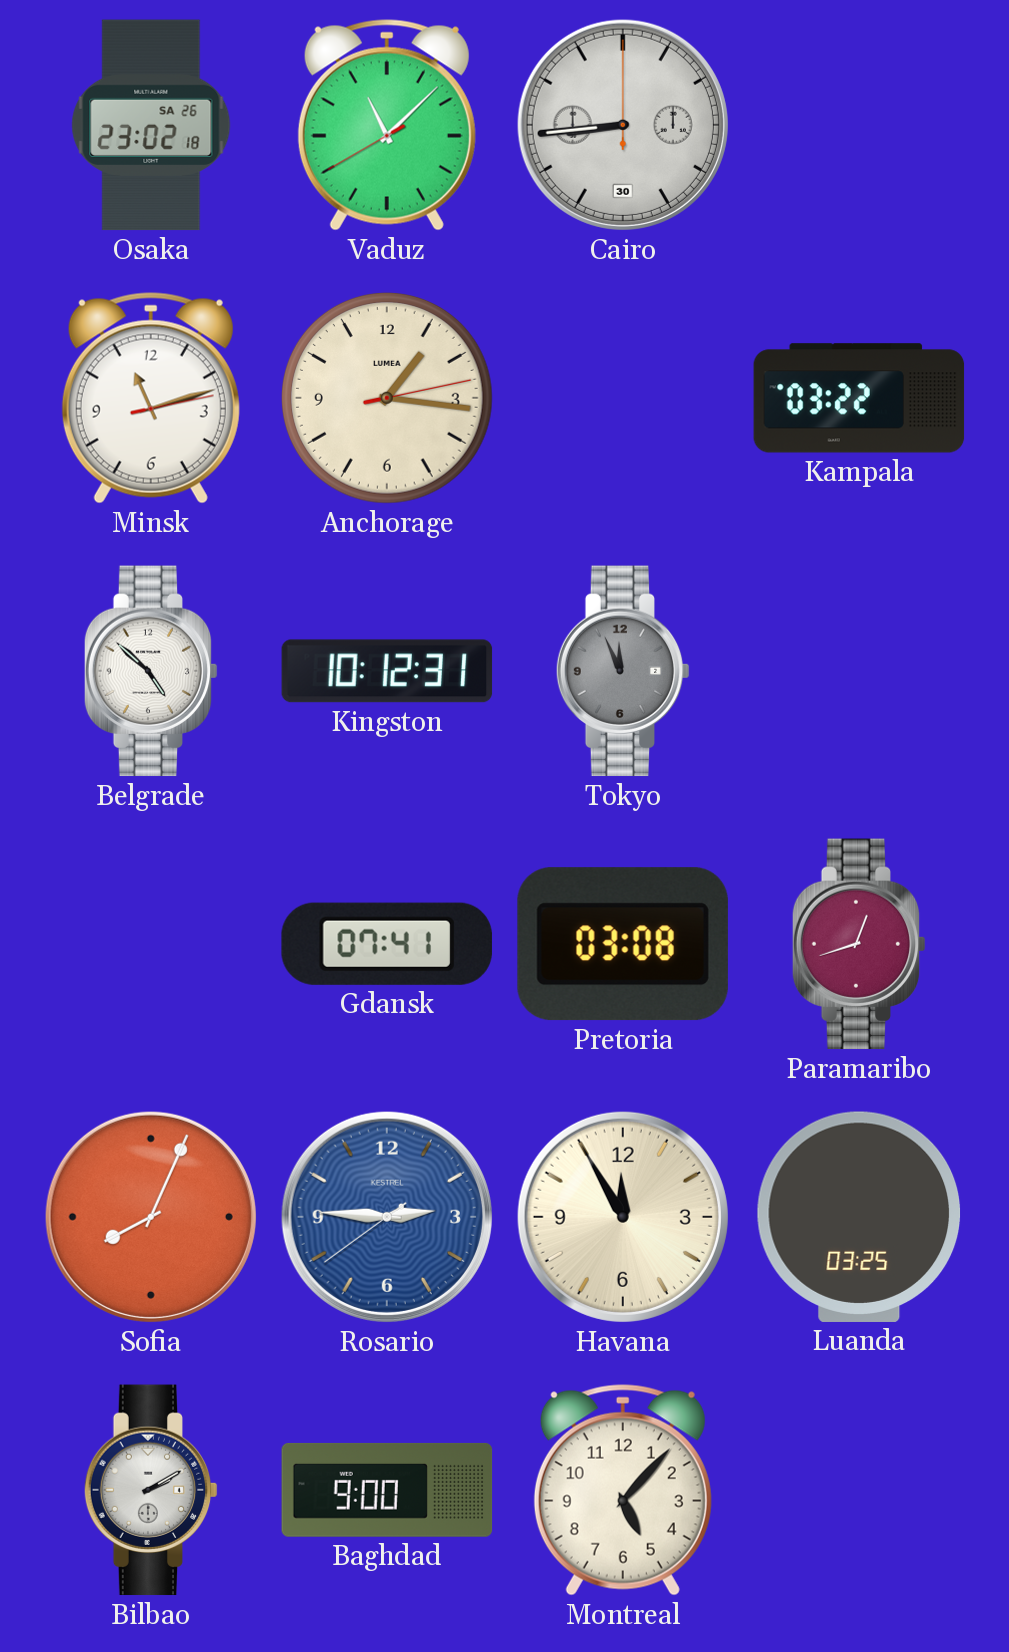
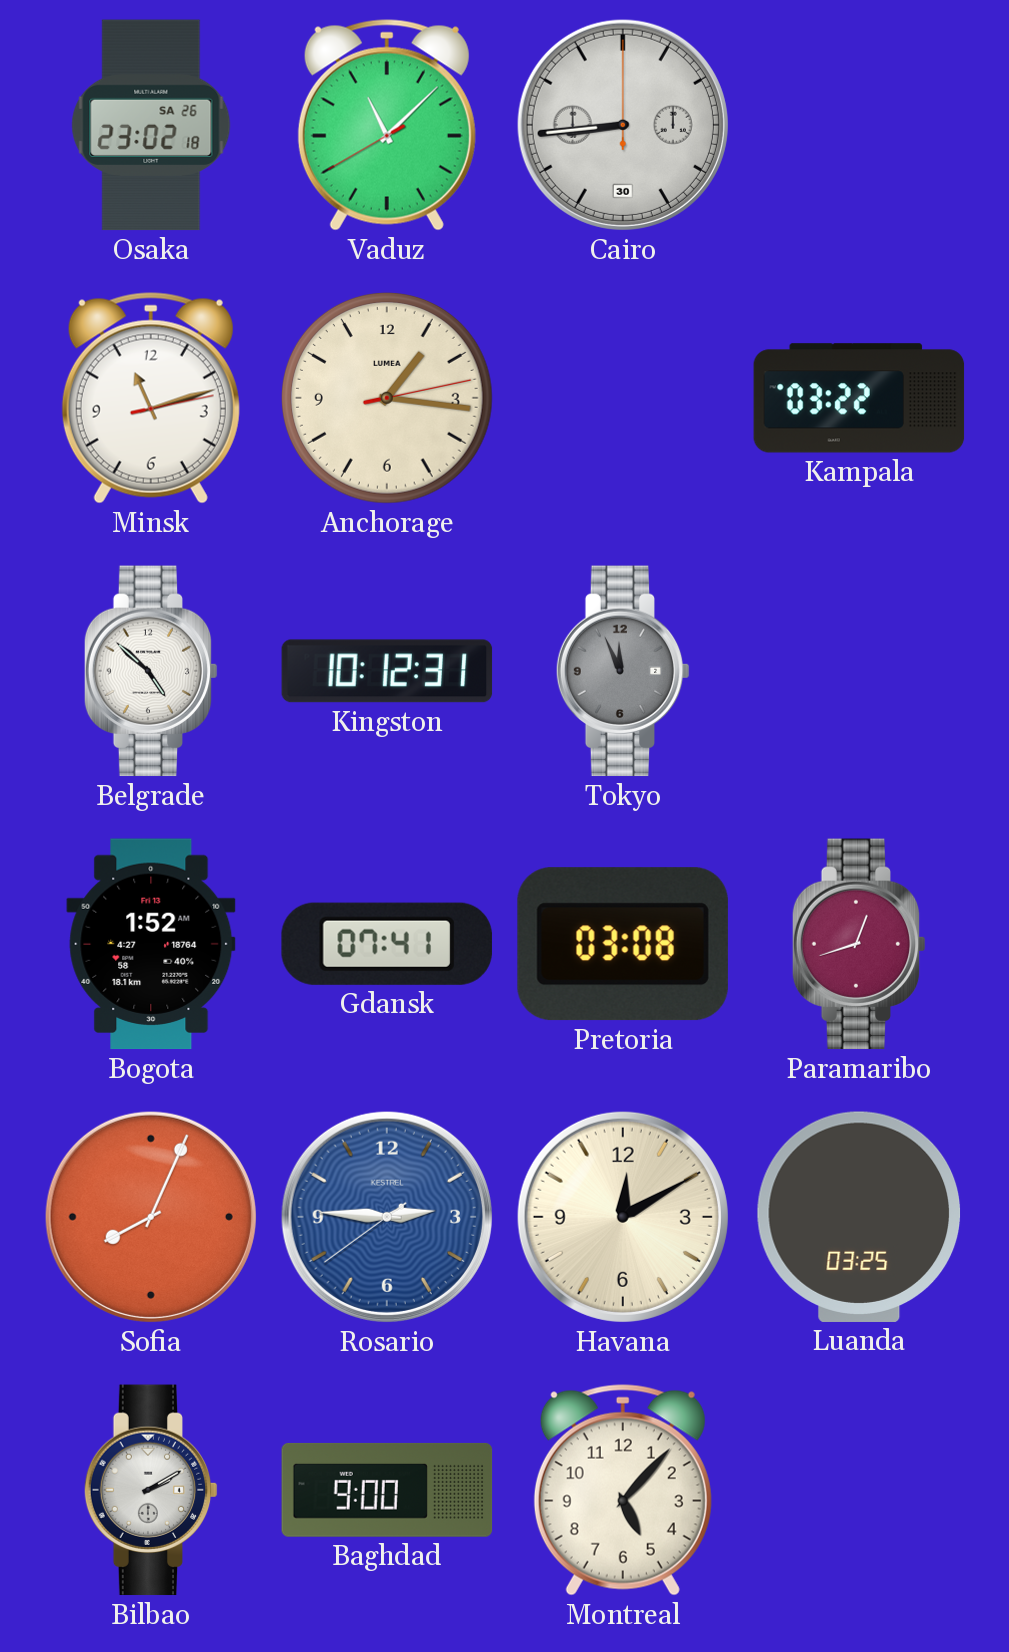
Bogota: none -> 1:52 (151, 944)
Havana: 11:55 -> 12:10 (623, 1217)
